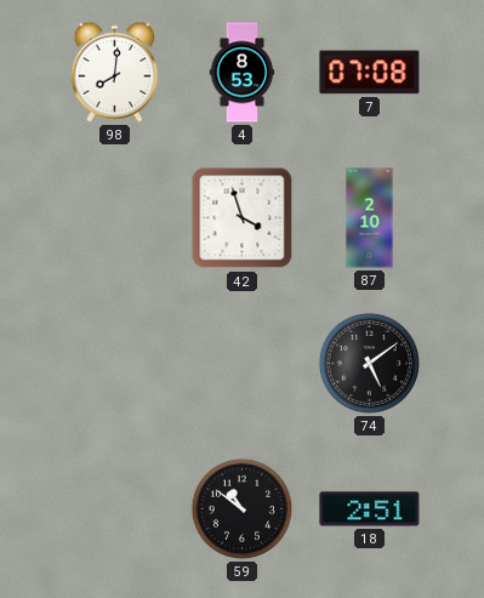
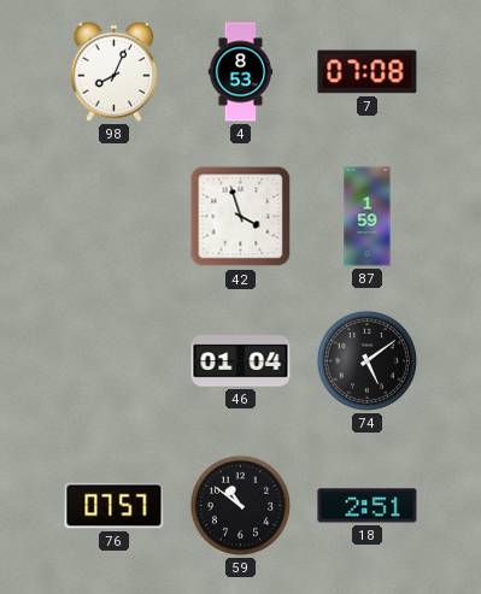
98: 8:01 -> 8:04 (113, 71)
87: 2:10 -> 1:59 (368, 217)
46: none -> 01:04 (241, 361)
76: none -> 07:57 (115, 506)
